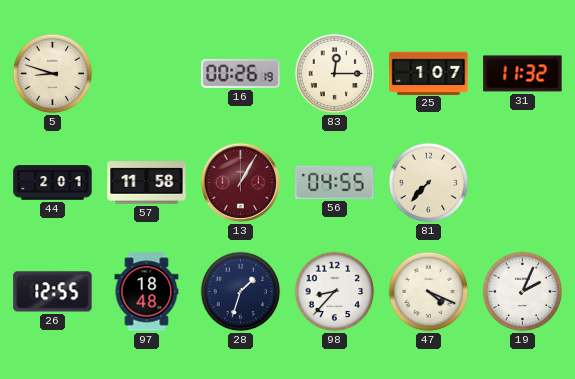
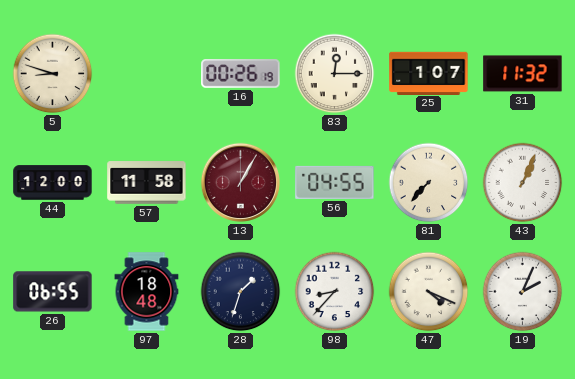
44: 2:01 -> 12:00 (53, 183)
43: none -> 1:04 (523, 183)
26: 12:55 -> 06:55 (53, 292)
